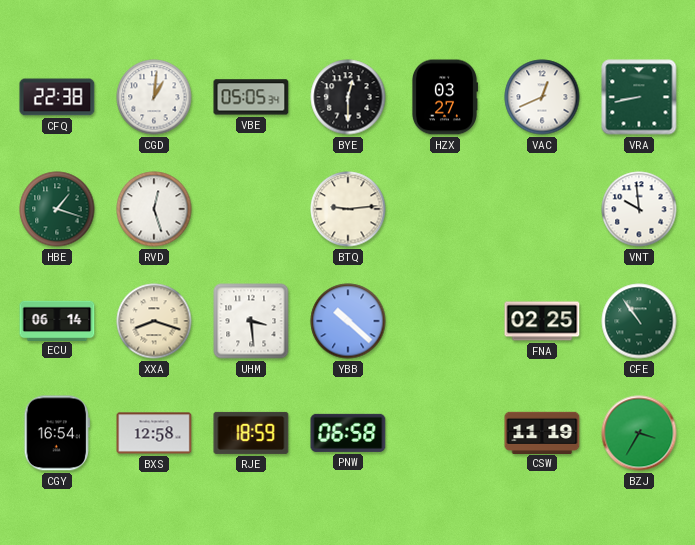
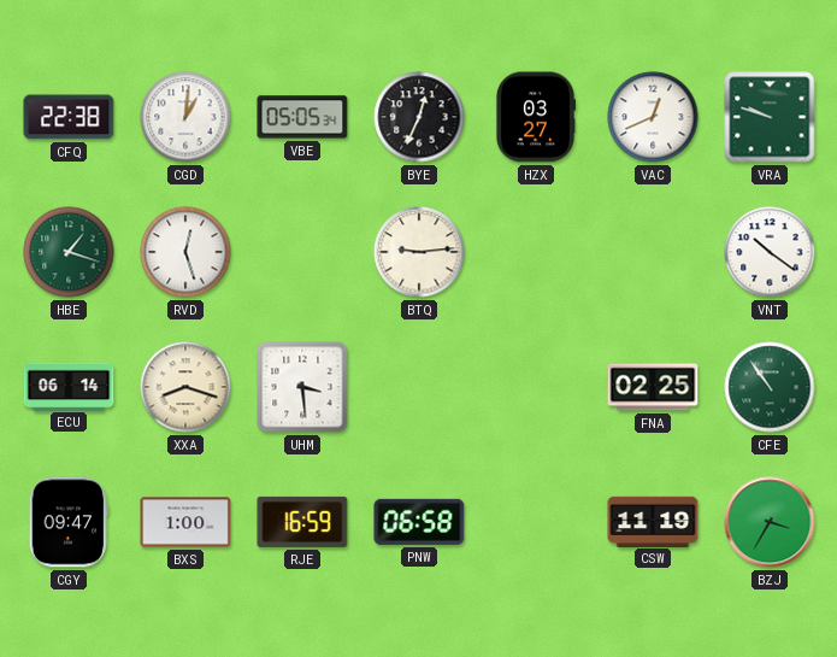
BYE: 12:30 -> 12:34 (419, 117)
VRA: 8:43 -> 9:48 (770, 117)
VNT: 9:59 -> 10:21 (770, 252)
YBB: 10:22 -> none (348, 321)
CGY: 16:54 -> 09:47 (69, 522)
BXS: 12:58 -> 1:00 (185, 522)
RJE: 18:59 -> 16:59 (302, 522)
